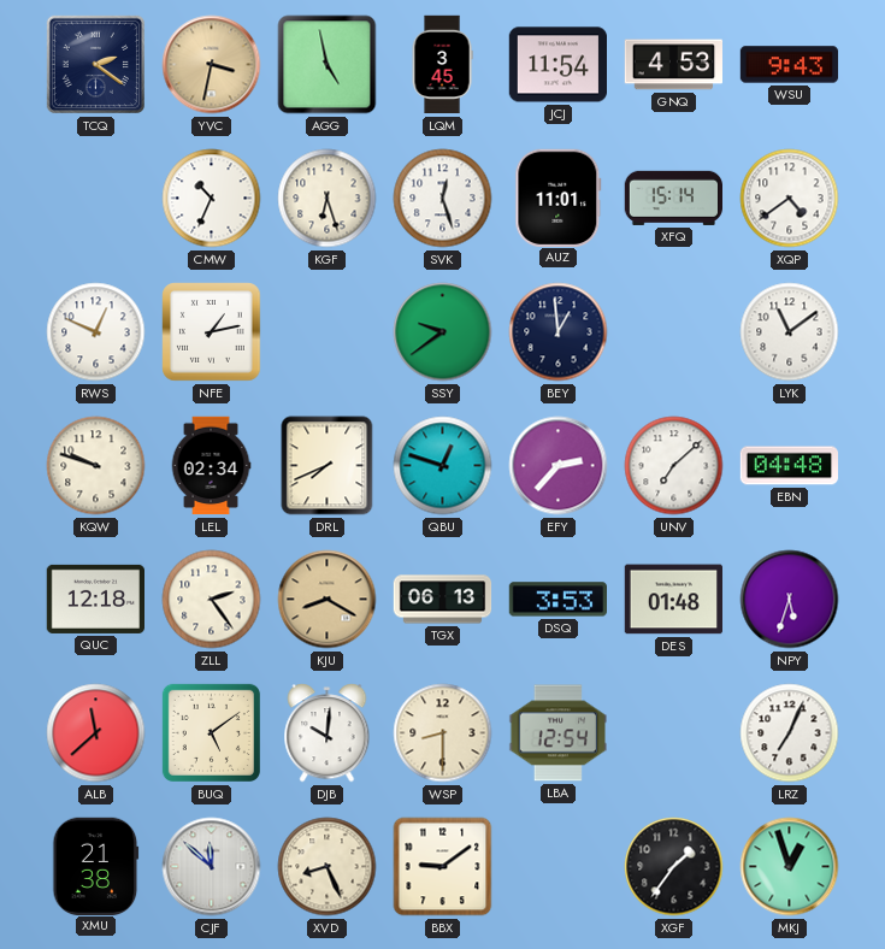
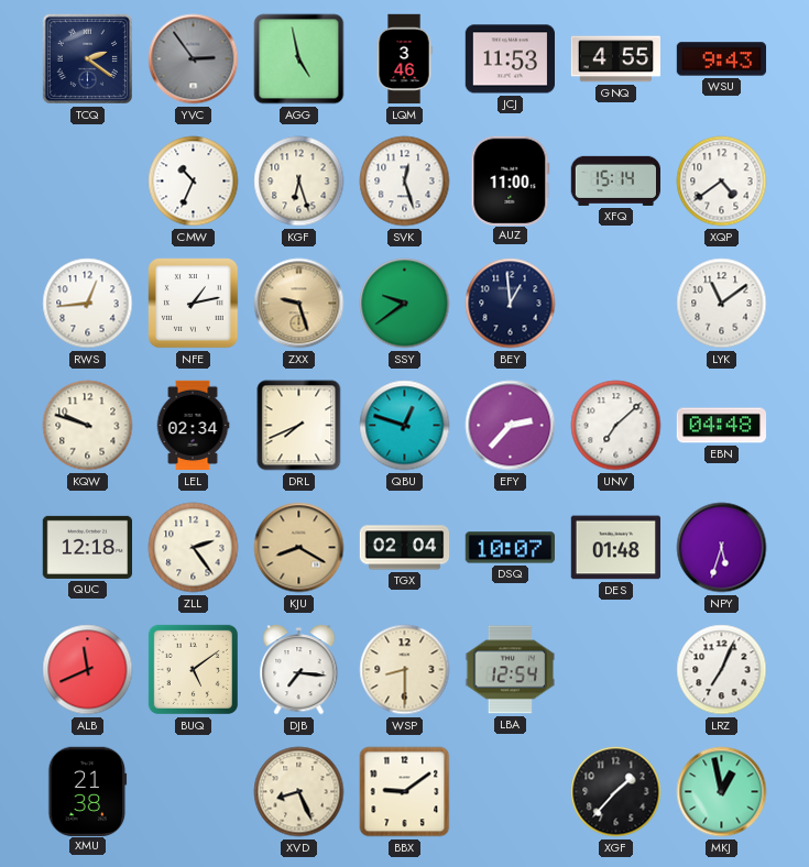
YVC: 3:32 -> 2:54 (194, 59)
YVC dial: champagne -> grey (194, 59)
LQM: 3:45 -> 3:46 (404, 59)
JCJ: 11:54 -> 11:53 (510, 59)
GNQ: 4:53 -> 4:55 (615, 59)
AUZ: 11:01 -> 11:00 (511, 180)
RWS: 12:49 -> 12:44 (88, 304)
ZXX: none -> 9:27 (299, 304)
TGX: 06:13 -> 02:04 (405, 548)
DSQ: 3:53 -> 10:07 (510, 548)
ALB: 11:38 -> 11:41 (88, 670)
DJB: 10:01 -> 7:16 (299, 670)
CJF: 11:52 -> none (212, 867)
XGF: 1:36 -> 1:37 (616, 792)
MKJ: 12:57 -> 12:58 (722, 792)
